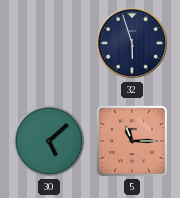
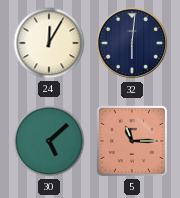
24: none -> 12:05 (49, 43)
32: 5:57 -> 6:01 (132, 43)
